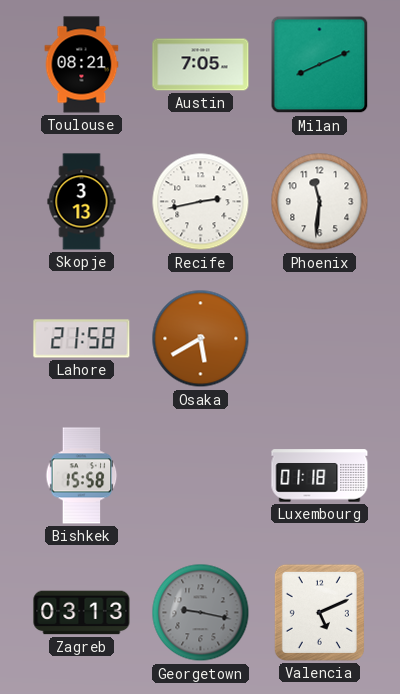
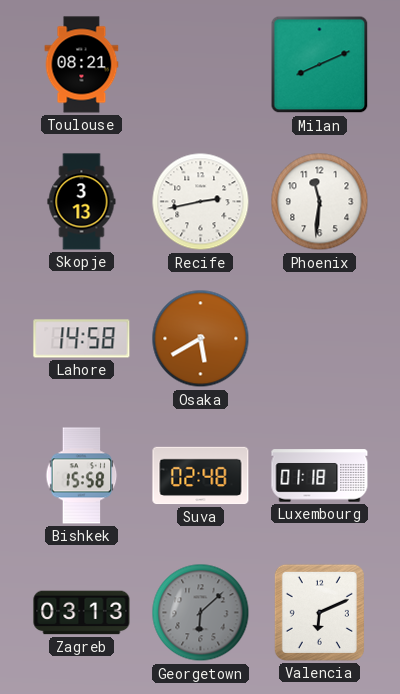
Austin: 7:05 -> none (201, 65)
Lahore: 21:58 -> 14:58 (82, 339)
Suva: none -> 02:48 (201, 476)
Georgetown: 9:17 -> 6:08 (201, 613)
Valencia: 5:11 -> 6:11 (319, 612)
